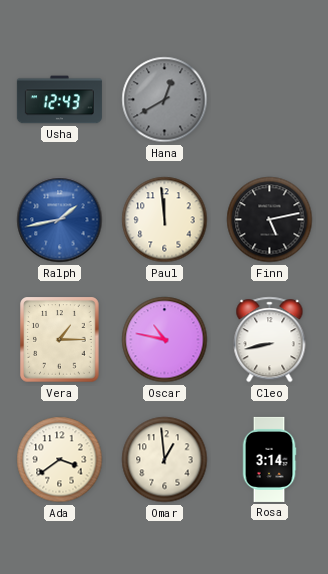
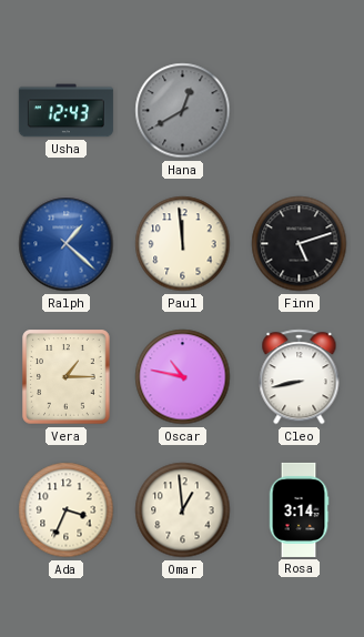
Ralph: 1:43 -> 1:22 (67, 244)
Finn: 5:13 -> 5:12 (300, 244)
Ada: 3:39 -> 3:34 (67, 510)
